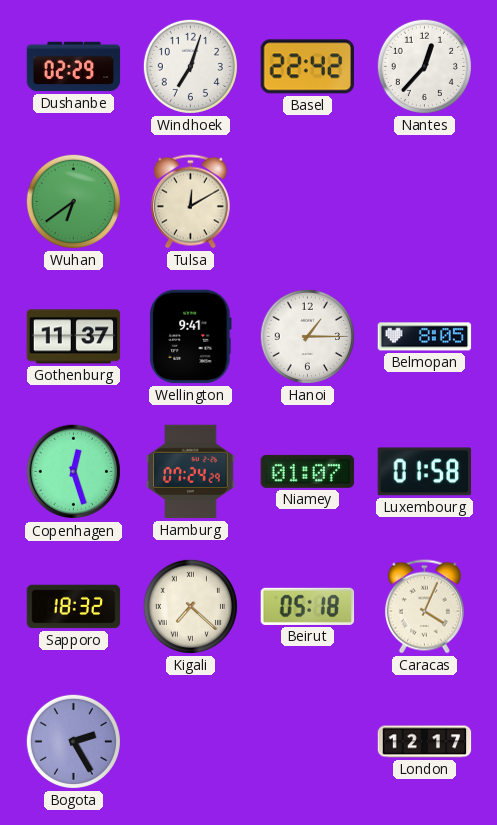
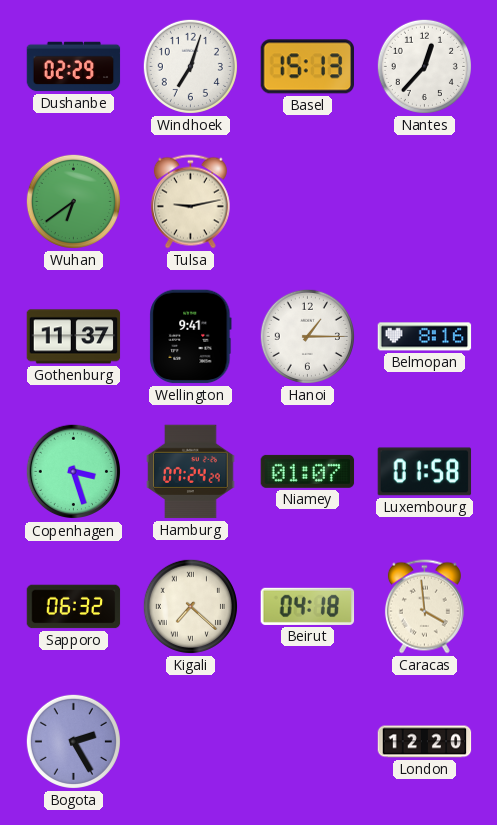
Basel: 22:42 -> 15:13 (308, 67)
Tulsa: 12:10 -> 9:13 (190, 202)
Belmopan: 8:05 -> 8:16 (425, 337)
Copenhagen: 12:27 -> 3:27 (74, 472)
Sapporo: 18:32 -> 06:32 (74, 607)
Beirut: 05:18 -> 04:18 (308, 606)
Caracas: 4:04 -> 3:59 (424, 607)
London: 12:17 -> 12:20 (425, 742)
